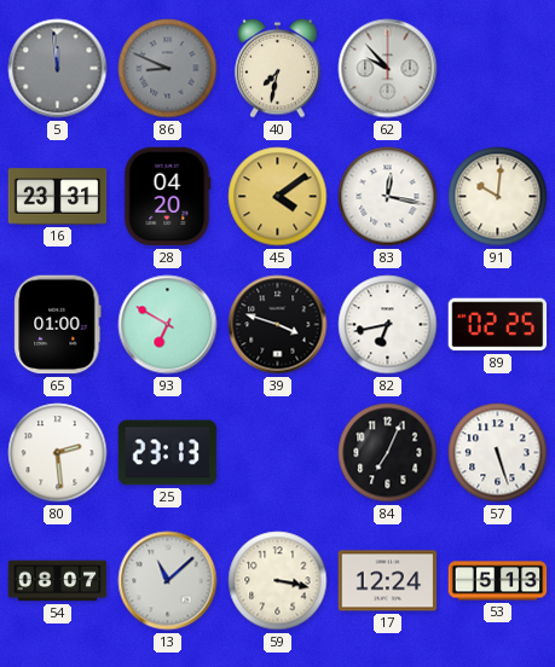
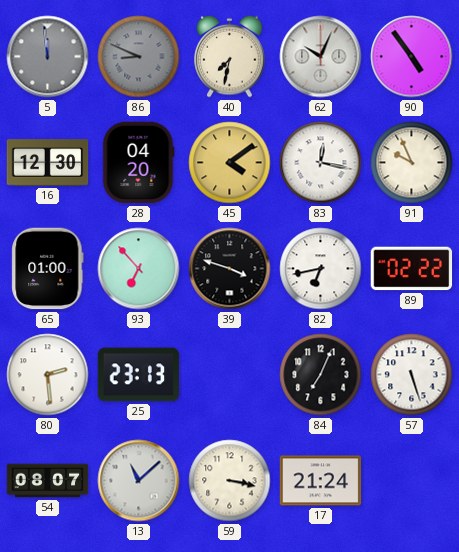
62: 9:53 -> 10:04 (321, 57)
90: none -> 4:54 (412, 57)
16: 23:31 -> 12:30 (48, 163)
91: 10:01 -> 9:56 (412, 163)
93: 6:50 -> 6:53 (139, 269)
89: 02:25 -> 02:22 (412, 269)
17: 12:24 -> 21:24 (321, 481)
53: 5:13 -> none (498, 581)
